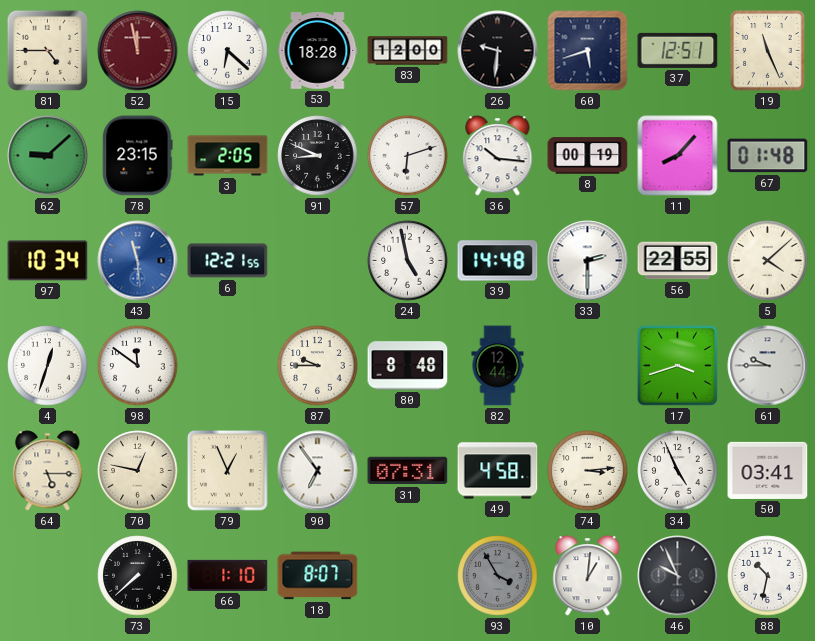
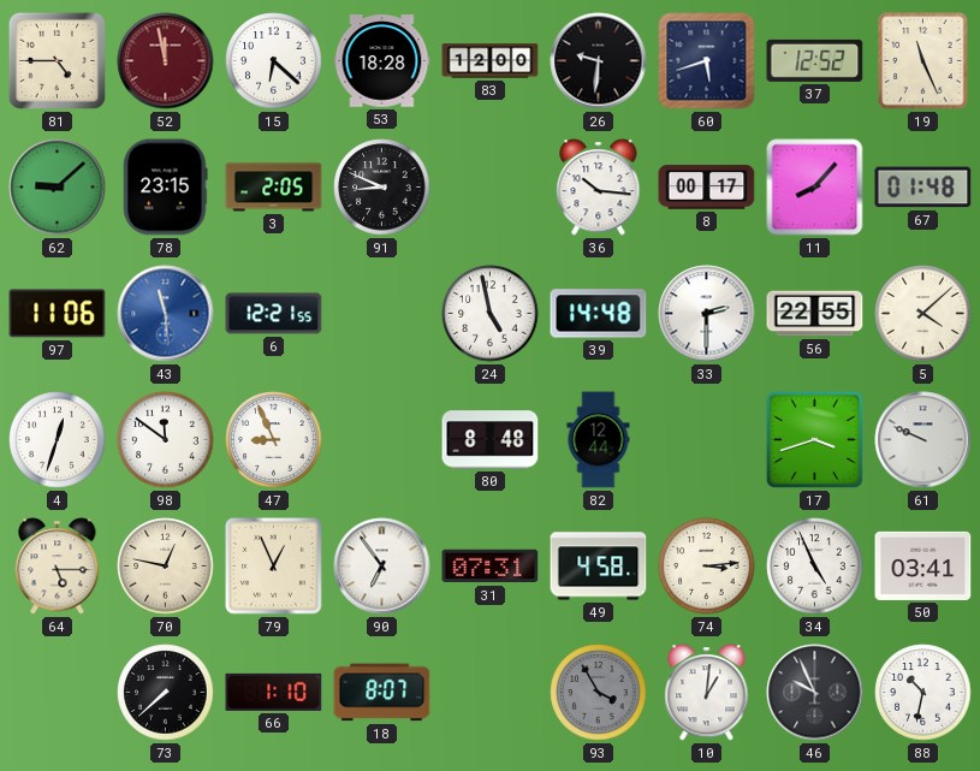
37: 12:51 -> 12:52 (815, 60)
57: 6:12 -> none (408, 156)
8: 00:19 -> 00:17 (707, 188)
97: 10:34 -> 11:06 (58, 314)
47: none -> 8:56 (274, 440)
87: 9:45 -> none (318, 366)
61: 9:45 -> 9:49 (923, 440)
